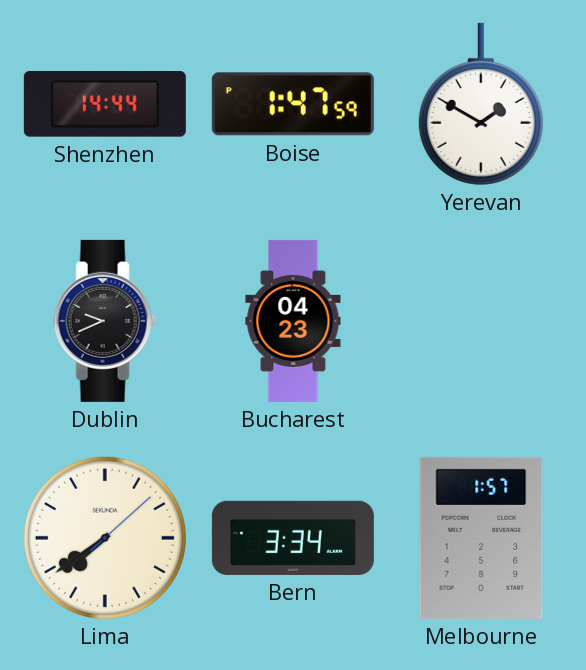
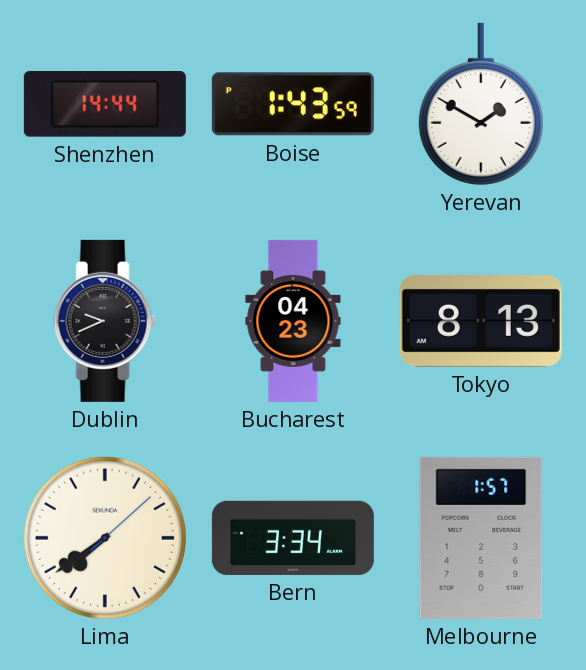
Boise: 1:47 -> 1:43 (293, 104)
Tokyo: none -> 8:13 (481, 322)
